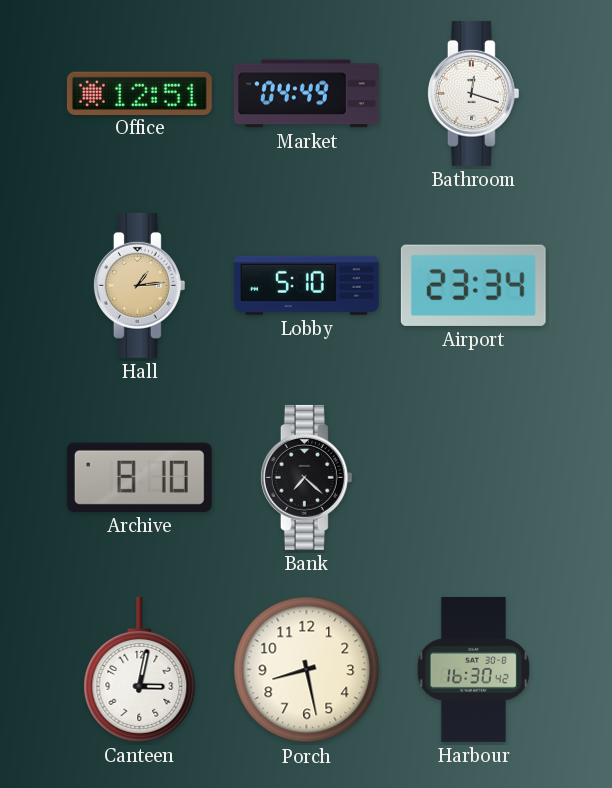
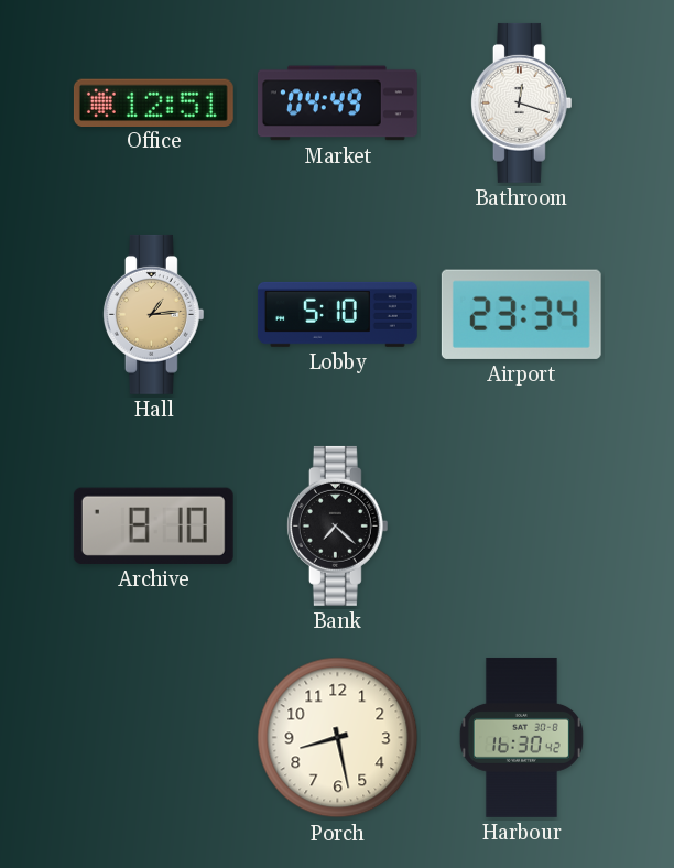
Canteen: 3:02 -> none (140, 669)
